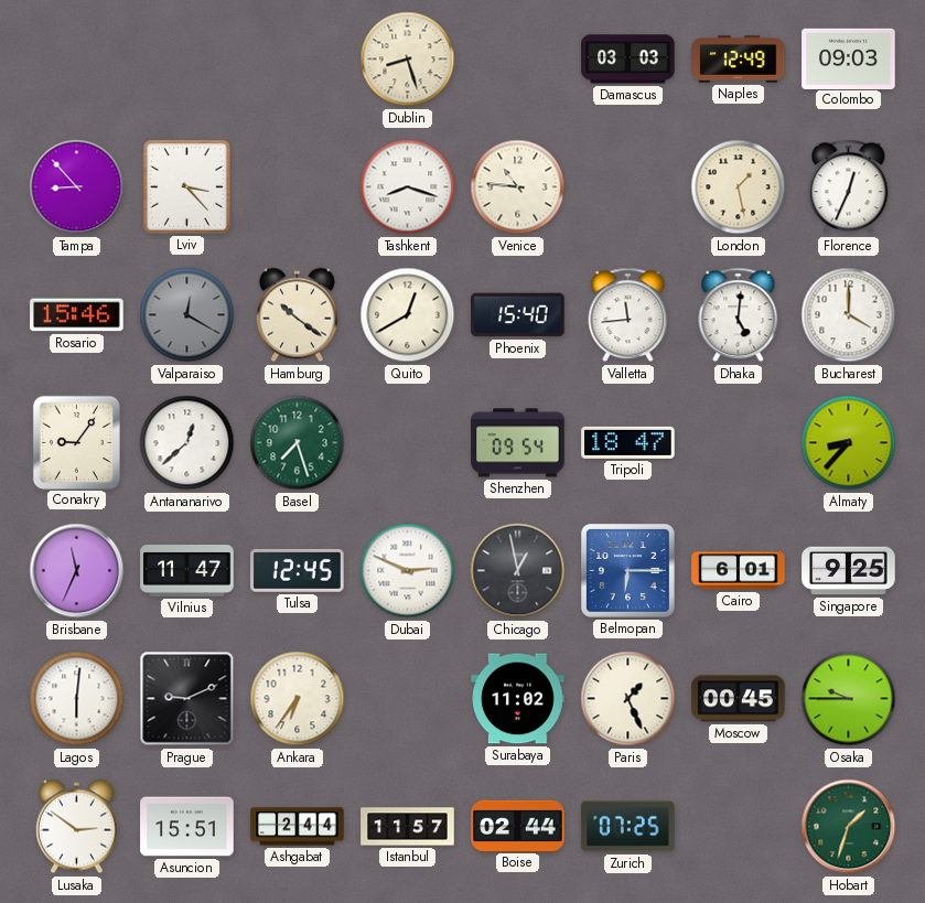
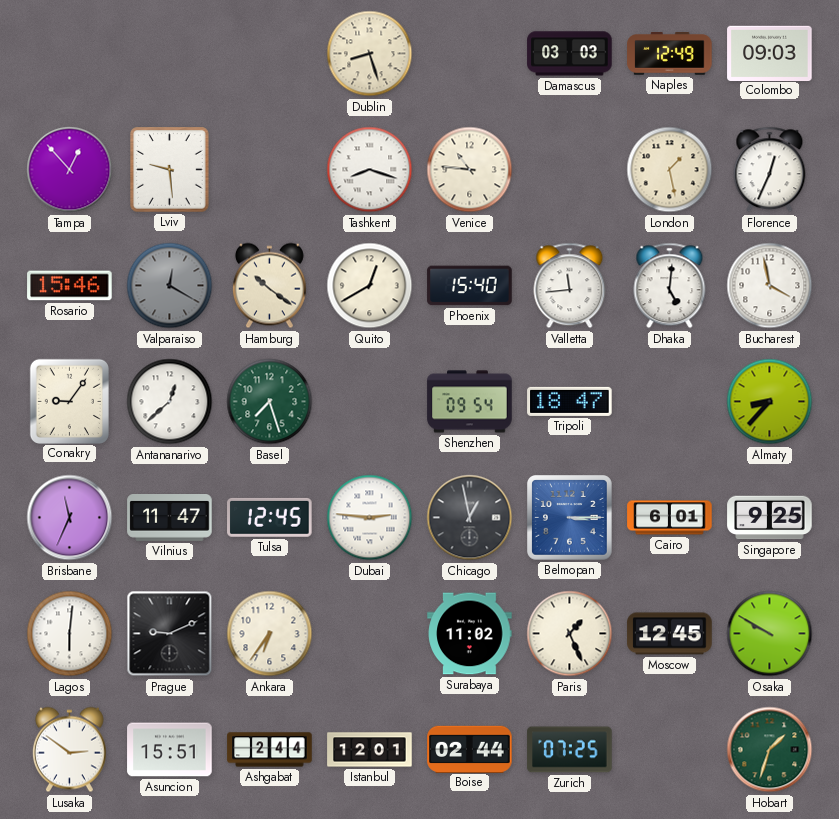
Tampa: 8:53 -> 12:53 (70, 170)
Lviv: 3:23 -> 9:29 (170, 170)
Bucharest: 4:00 -> 3:58 (770, 286)
Dubai: 2:49 -> 2:46 (370, 518)
Belmopan: 6:15 -> 3:15 (570, 518)
Moscow: 00:45 -> 12:45 (670, 634)
Osaka: 9:45 -> 9:50 (770, 634)
Istanbul: 11:57 -> 12:01 (370, 750)
